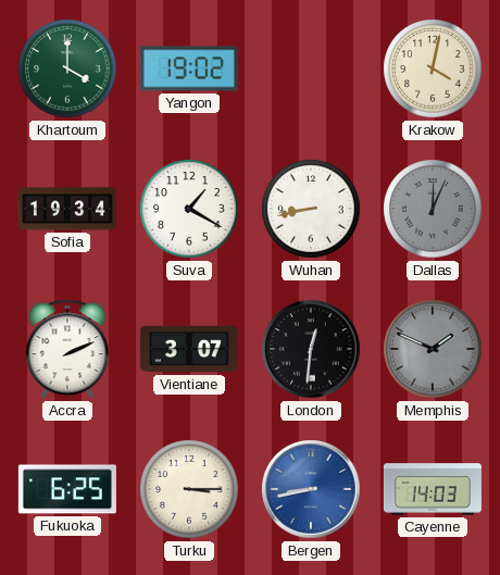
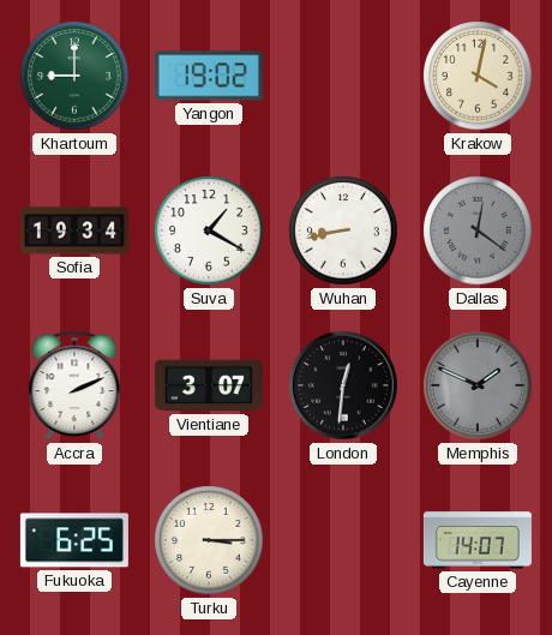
Khartoum: 4:00 -> 9:00 (74, 76)
Dallas: 12:04 -> 12:21 (478, 230)
Bergen: 8:43 -> none (311, 489)
Cayenne: 14:03 -> 14:07 (478, 540)
